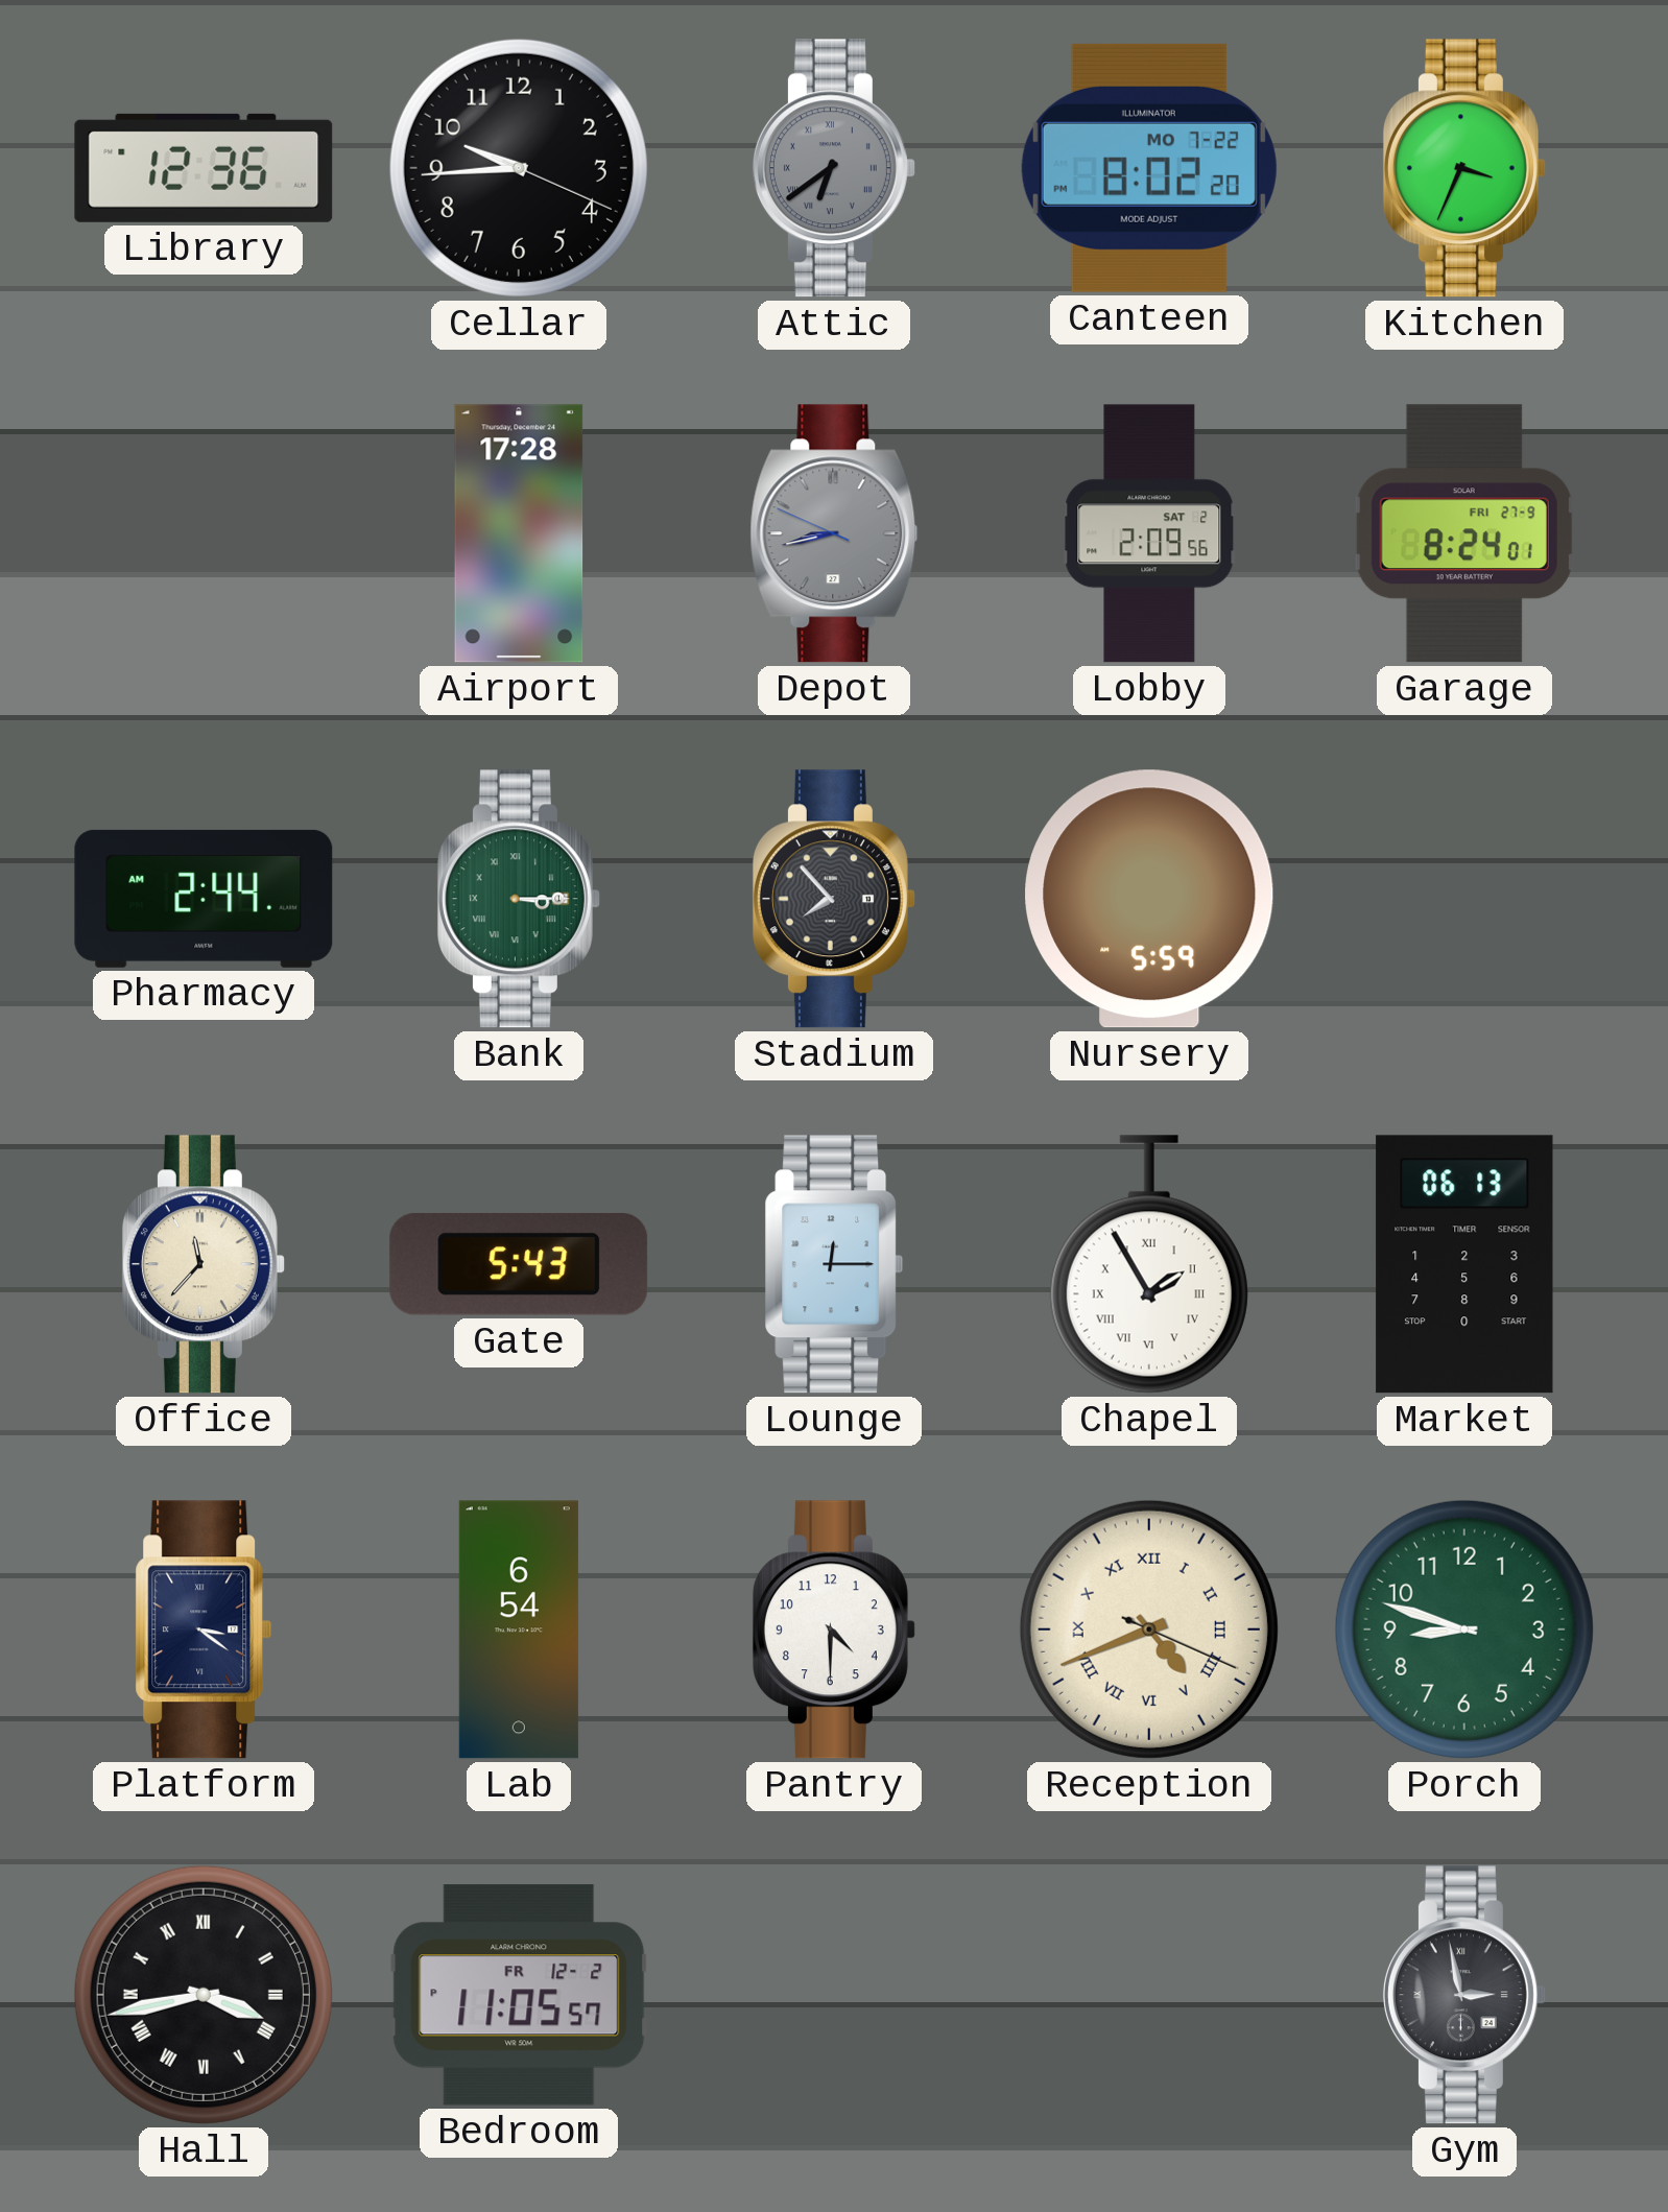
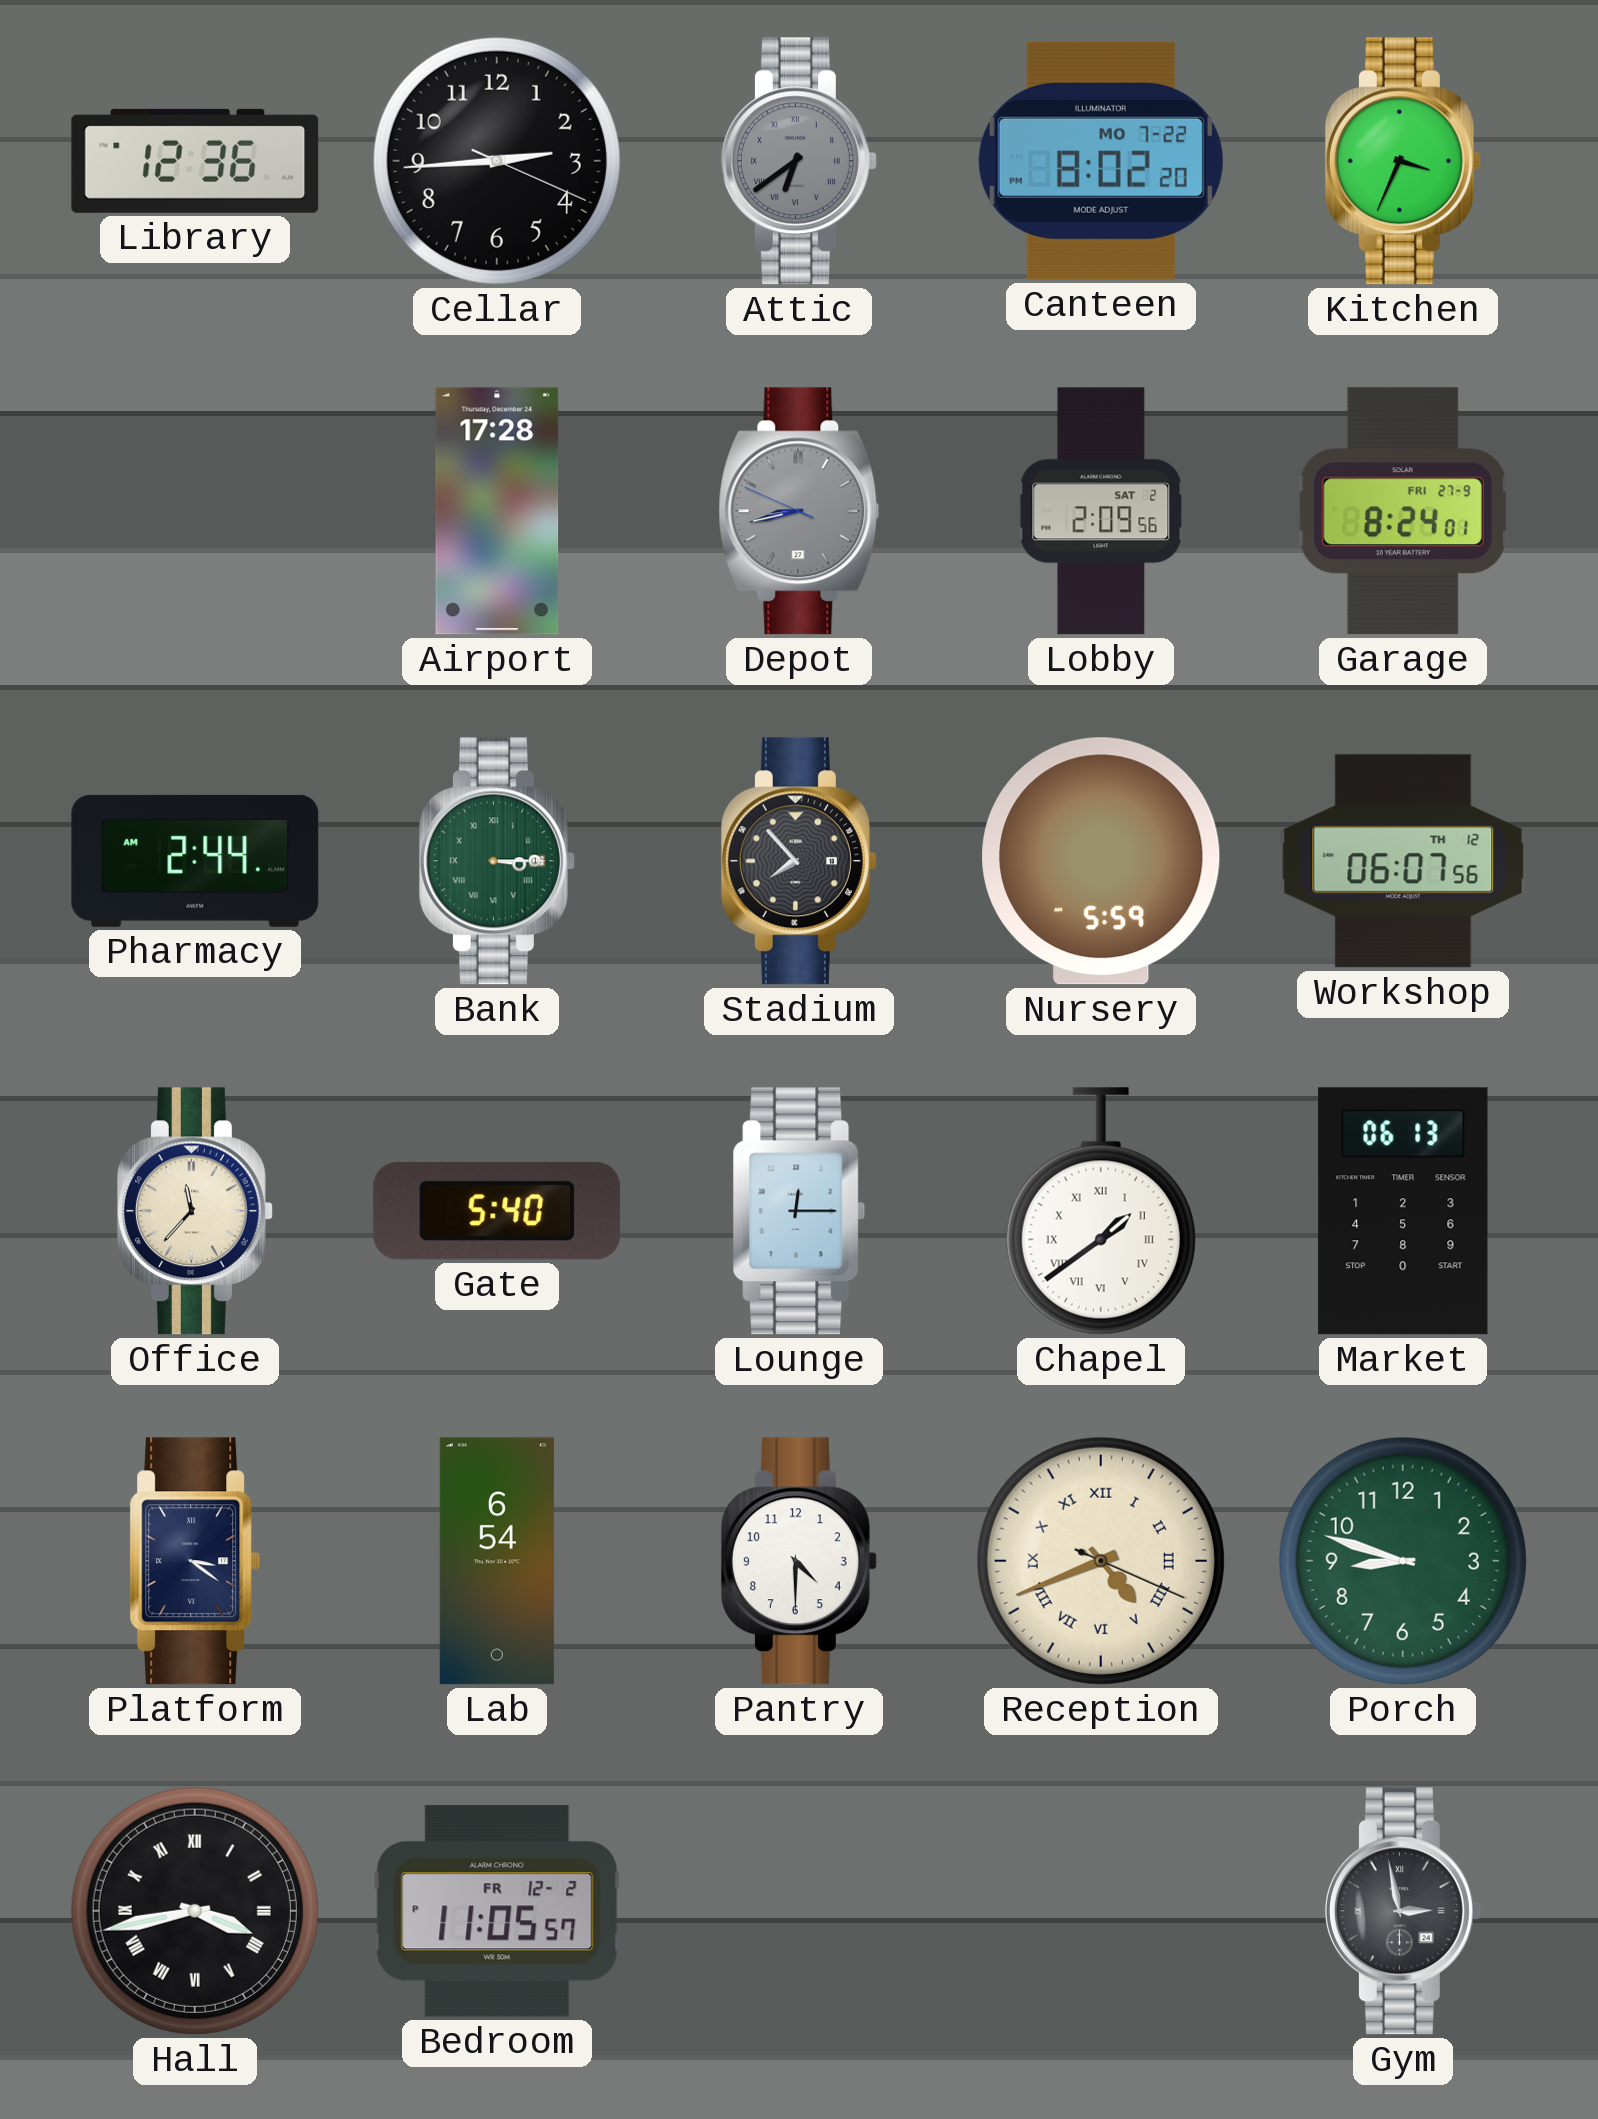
Cellar: 9:44 -> 2:44 (497, 161)
Workshop: none -> 06:07 (1403, 861)
Gate: 5:43 -> 5:40 (497, 1211)
Chapel: 1:55 -> 1:39 (1101, 1211)
